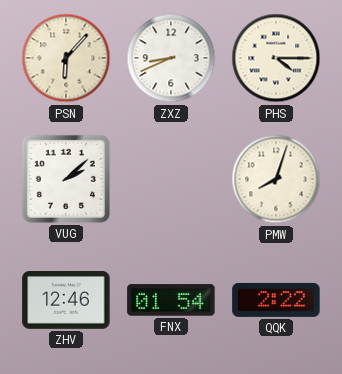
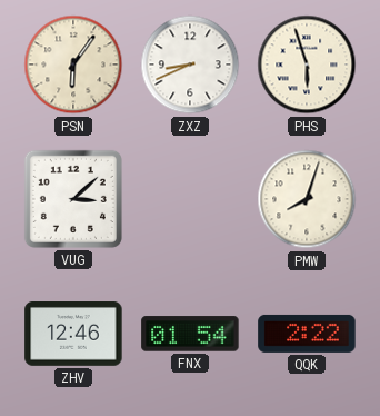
PSN: 6:07 -> 6:06 (73, 65)
PHS: 4:15 -> 5:57 (307, 65)
VUG: 2:08 -> 3:08 (73, 199)
